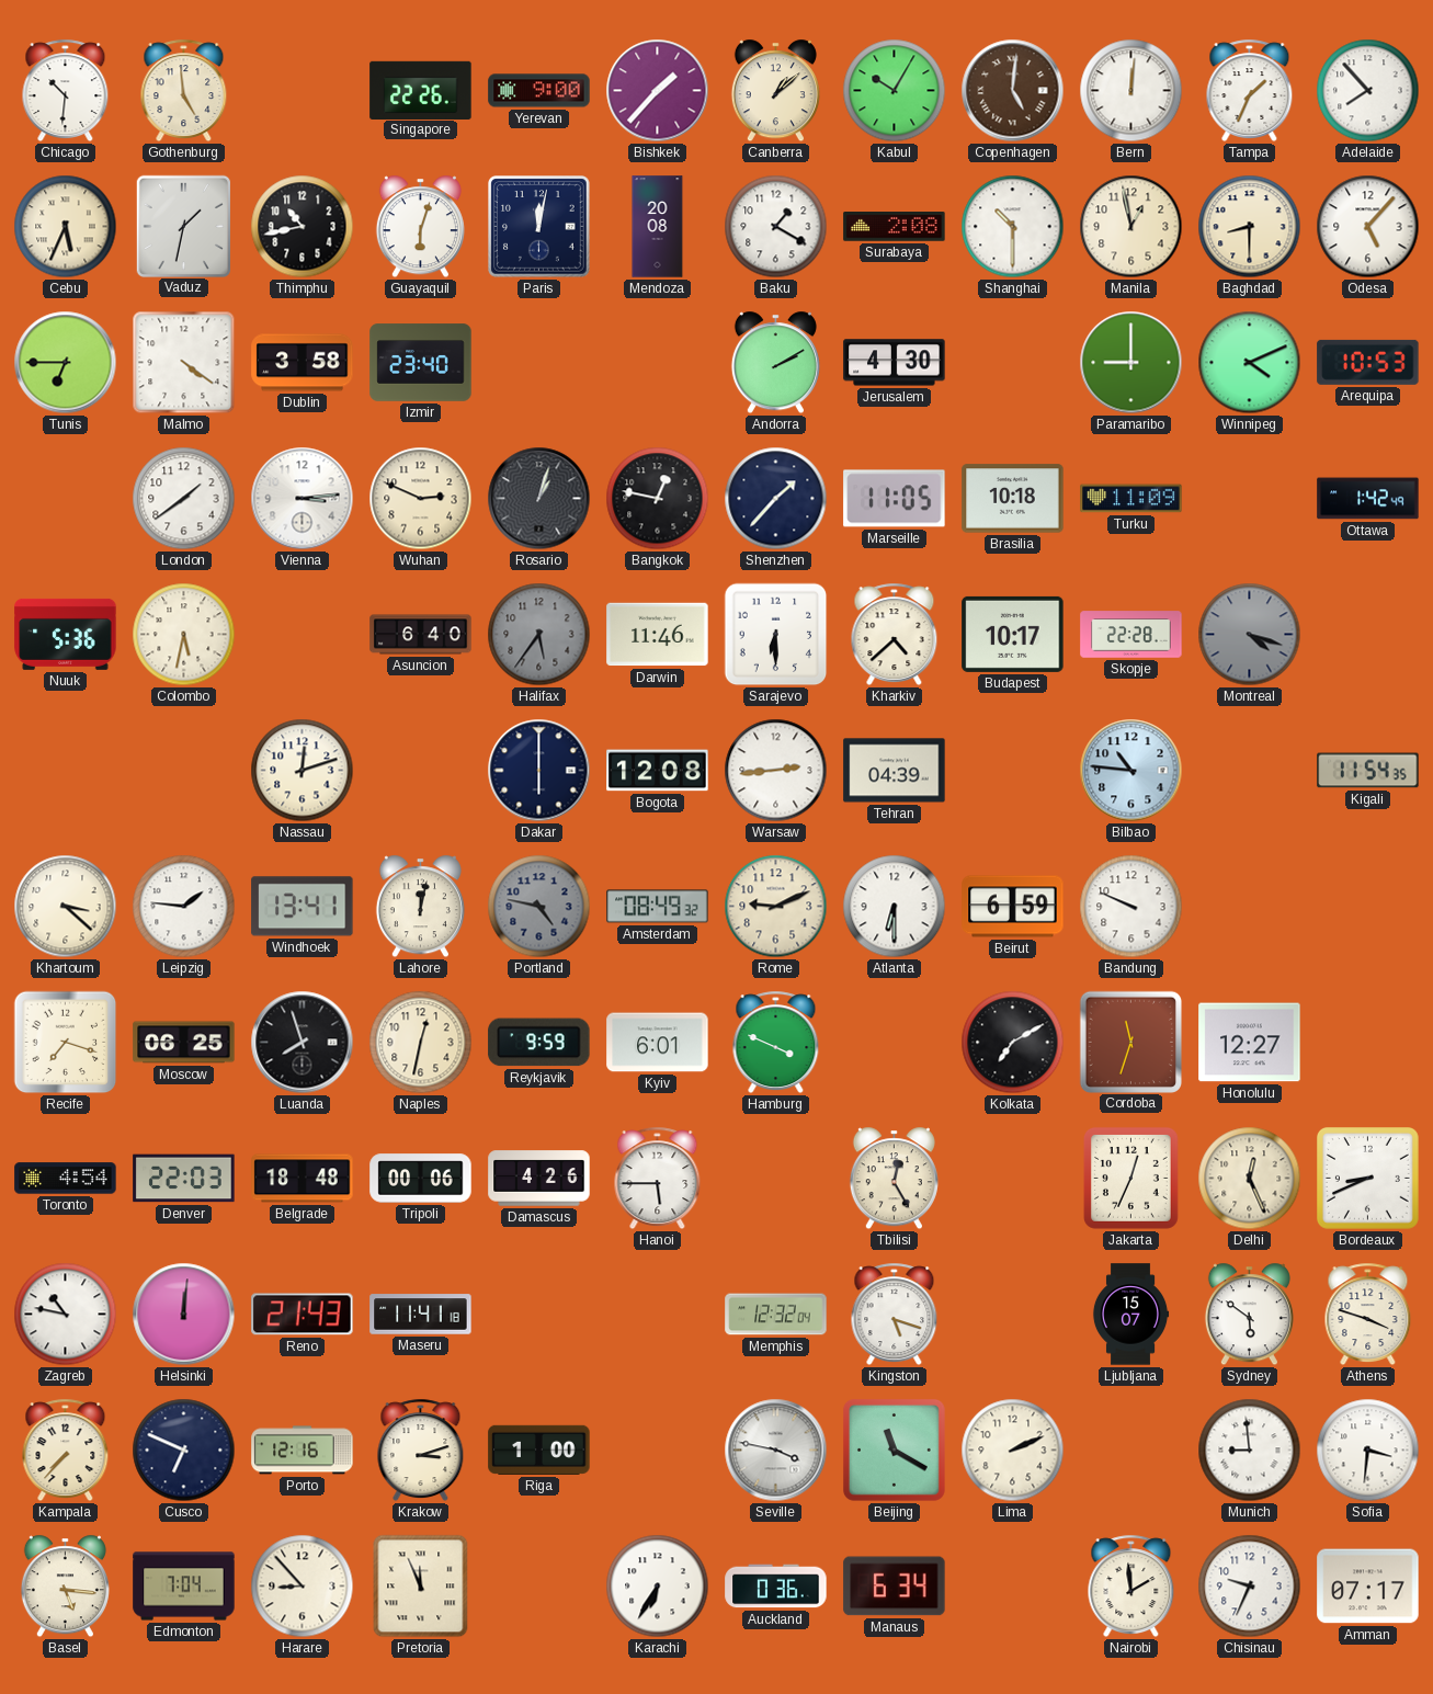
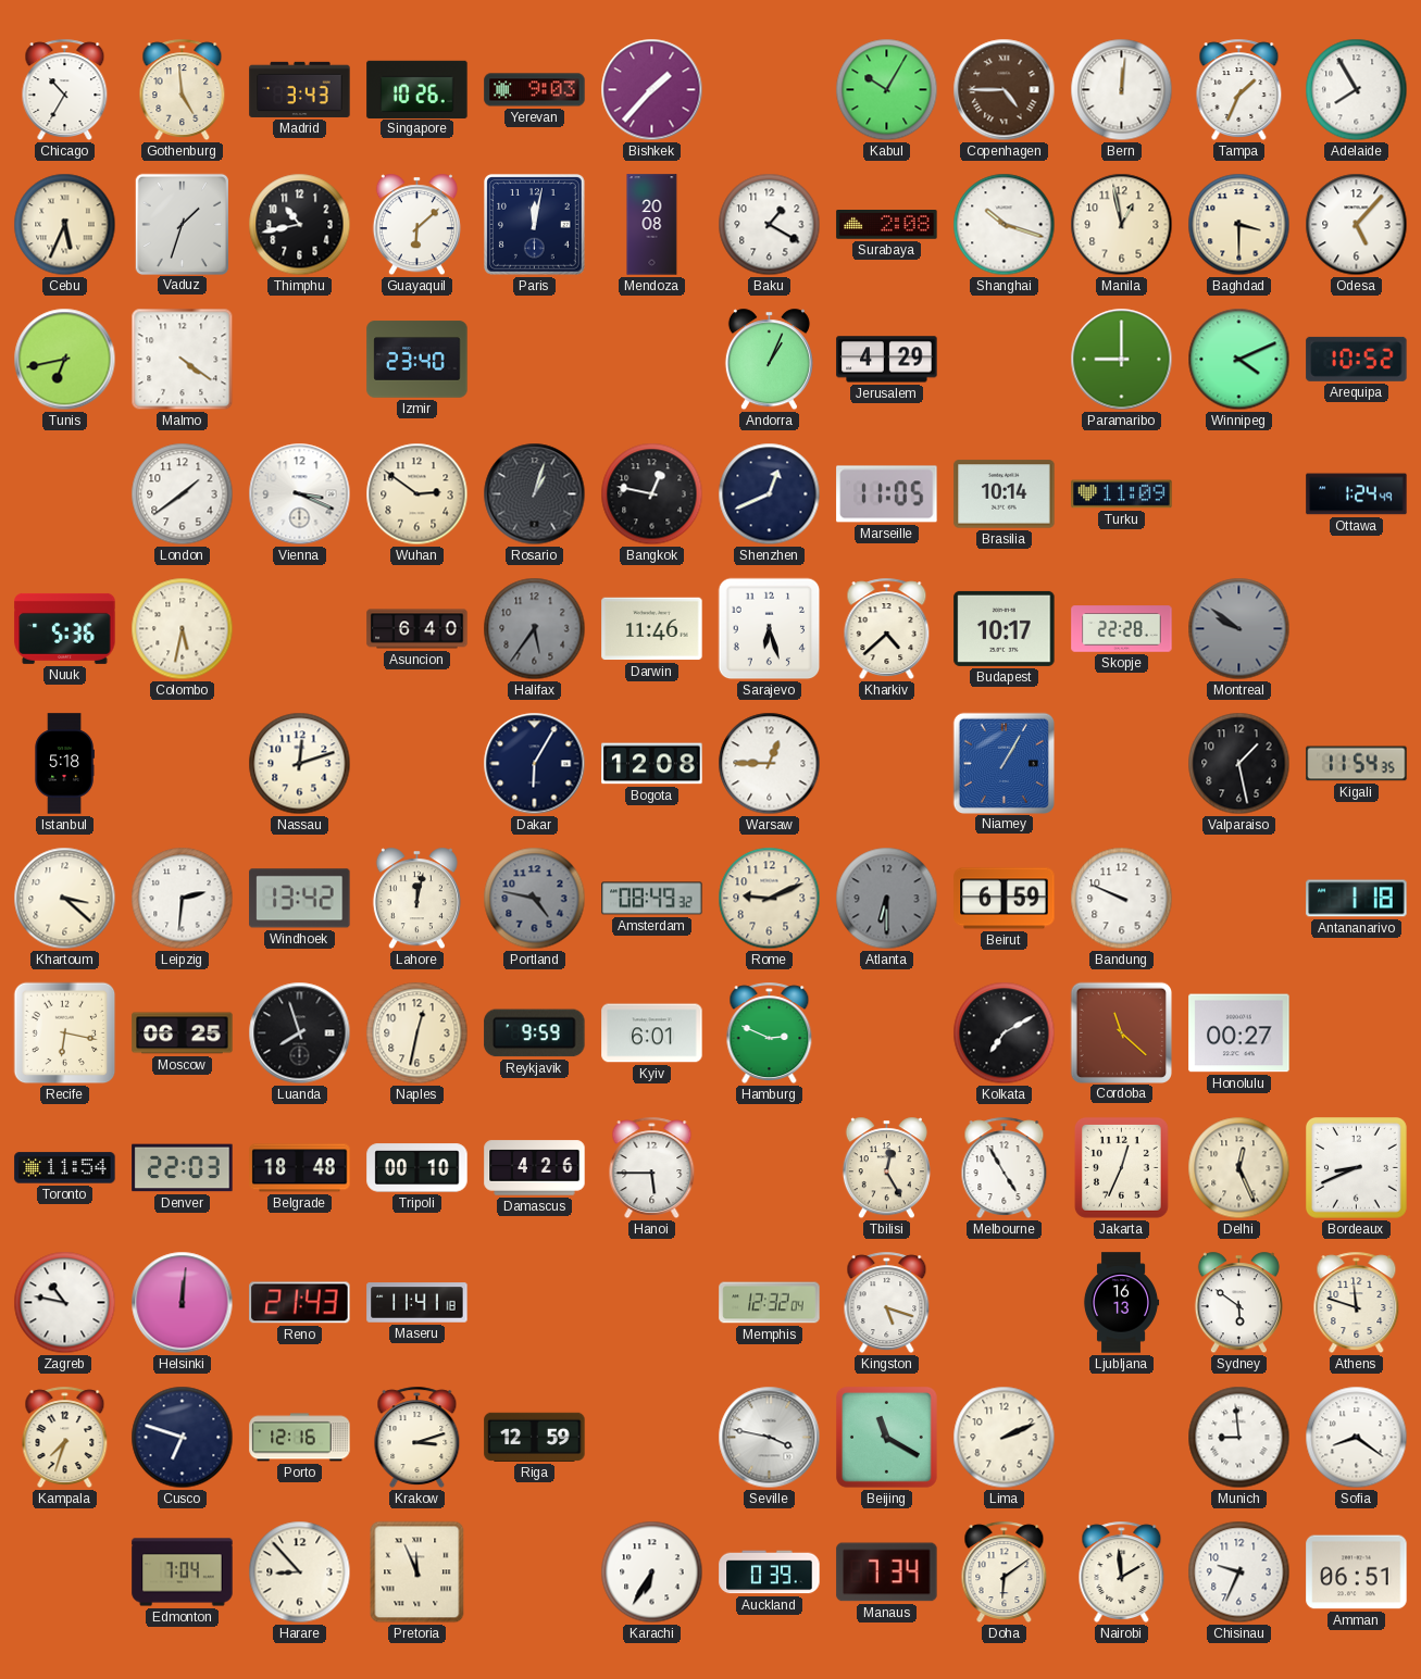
Chicago: 10:31 -> 10:35 (65, 89)
Madrid: none -> 3:43 (300, 89)
Singapore: 22:26 -> 10:26 (417, 89)
Yerevan: 9:00 -> 9:03 (535, 90)
Canberra: 1:08 -> none (775, 91)
Copenhagen: 5:01 -> 4:45 (1005, 90)
Adelaide: 7:53 -> 7:55 (1357, 90)
Vaduz: 1:32 -> 1:33 (182, 224)
Guayaquil: 6:03 -> 6:08 (416, 225)
Shanghai: 10:30 -> 10:18 (1005, 225)
Baghdad: 8:30 -> 3:30 (1239, 225)
Tunis: 6:45 -> 6:43 (65, 360)
Dublin: 3:58 -> none (303, 363)
Andorra: 2:10 -> 1:04 (769, 360)
Jerusalem: 4:30 -> 4:29 (887, 360)
Arequipa: 10:53 -> 10:52 (1357, 359)
Vienna: 3:14 -> 3:19 (300, 494)
Wuhan: 2:49 -> 2:51 (417, 494)
Shenzhen: 1:37 -> 12:41 (770, 494)
Brasilia: 10:18 -> 10:14 (1005, 494)
Ottawa: 1:42 -> 1:24 (1357, 494)
Sarajevo: 6:30 -> 6:27 (770, 629)
Montreal: 4:18 -> 9:51 (1239, 629)
Istanbul: none -> 5:18 (64, 764)
Dakar: 6:00 -> 6:05 (535, 764)
Warsaw: 2:44 -> 12:45 (770, 764)
Tehran: 04:39 -> none (895, 771)
Niamey: none -> 1:05 (1004, 763)
Bilbao: 10:46 -> none (1131, 771)
Valparaiso: none -> 1:28 (1239, 764)
Leipzig: 1:46 -> 2:31 (183, 899)
Windhoek: 13:41 -> 13:42 (300, 899)
Atlanta dial: white -> grey (887, 899)
Antananarivo: none -> 1:18 (1357, 899)
Recife: 7:18 -> 6:17 (65, 1033)
Hamburg: 3:49 -> 2:49 (770, 1032)
Cordoba: 11:33 -> 11:22 (1121, 1032)
Honolulu: 12:27 -> 00:27 (1239, 1033)
Toronto: 4:54 -> 11:54 (65, 1168)
Tripoli: 00:06 -> 00:10 (417, 1168)
Melbourne: none -> 4:55 (1005, 1167)
Ljubljana: 15:07 -> 16:13 (1121, 1303)
Athens: 3:48 -> 11:48 (1357, 1302)
Kampala: 7:37 -> 7:33 (65, 1437)
Cusco: 6:49 -> 6:48 (183, 1438)
Riga: 1:00 -> 12:59 (535, 1437)
Sofia: 3:31 -> 8:21 (1357, 1438)
Basel: 5:16 -> none (65, 1587)
Auckland: 0:36 -> 0:39 (770, 1573)
Manaus: 6:34 -> 7:34 (887, 1573)
Doha: none -> 6:09 (1005, 1571)
Amman: 07:17 -> 06:51 (1357, 1573)
